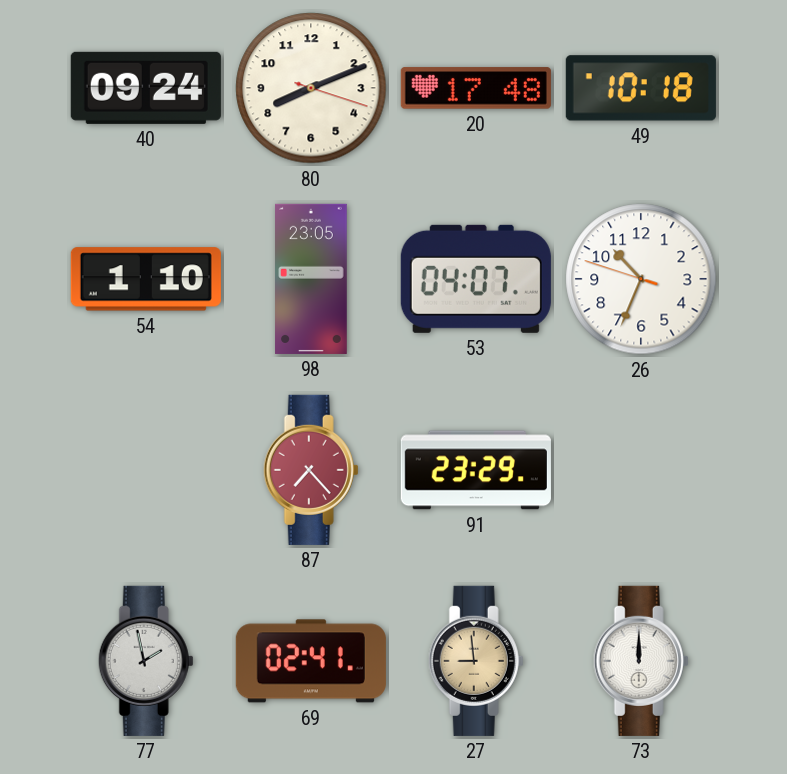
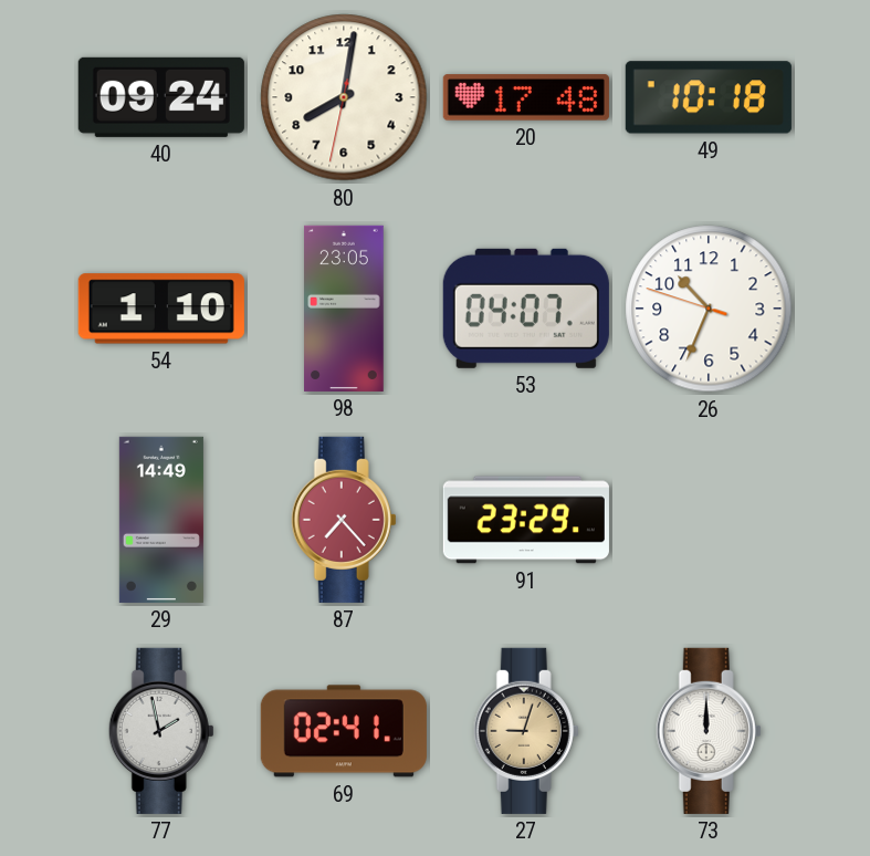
80: 8:11 -> 8:01 (344, 97)
29: none -> 14:49 (161, 520)
27: 8:59 -> 9:03 (526, 731)
